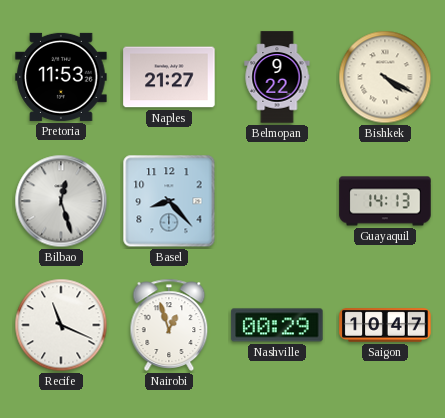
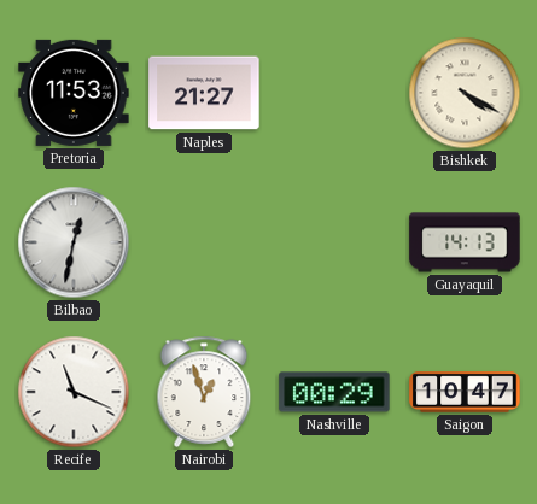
Belmopan: 9:22 -> none (277, 77)
Bilbao: 12:27 -> 12:32 (74, 242)
Basel: 8:23 -> none (169, 201)
